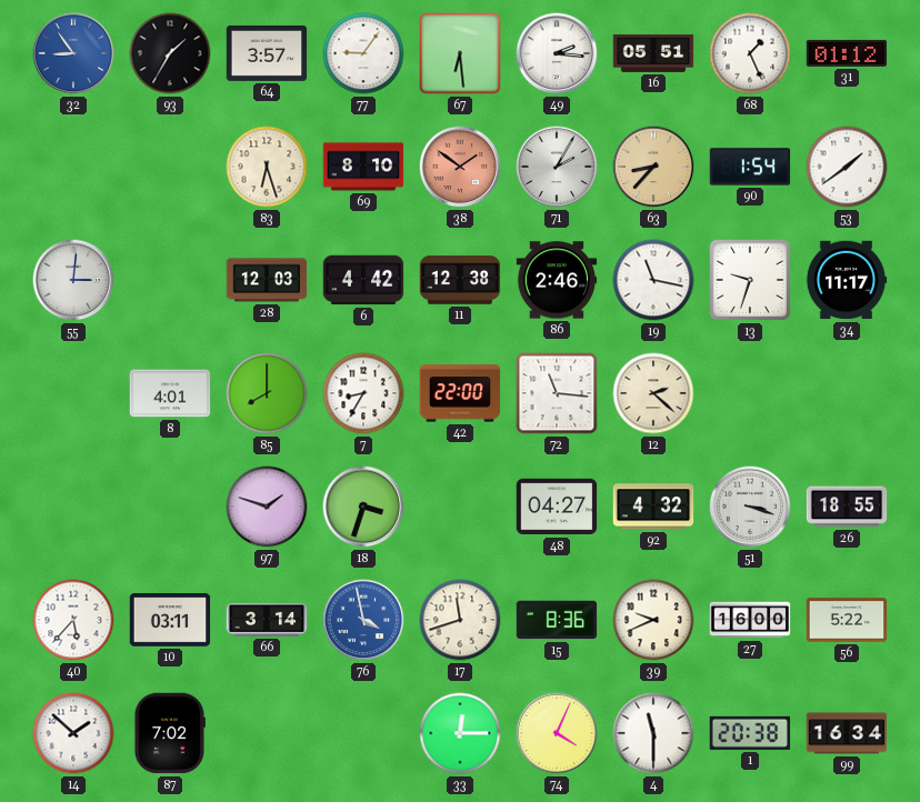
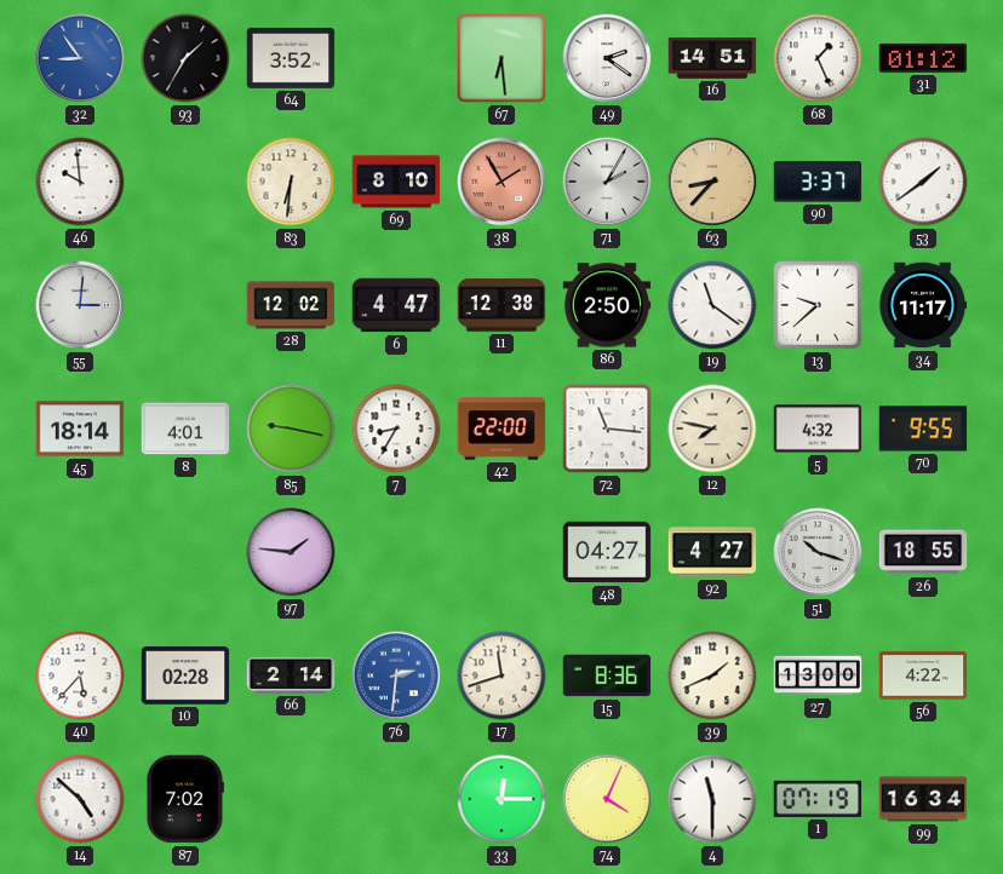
64: 3:57 -> 3:52 (291, 58)
77: 9:06 -> none (363, 53)
49: 2:16 -> 2:21 (607, 58)
16: 05:51 -> 14:51 (712, 58)
46: none -> 9:59 (80, 182)
83: 6:27 -> 6:31 (291, 182)
38: 1:51 -> 1:55 (501, 182)
90: 1:54 -> 3:37 (818, 182)
28: 12:03 -> 12:02 (291, 305)
6: 4:42 -> 4:47 (396, 305)
86: 2:46 -> 2:50 (607, 305)
19: 11:17 -> 11:21 (712, 305)
13: 9:33 -> 9:38 (818, 305)
45: none -> 18:14 (80, 429)
85: 8:00 -> 9:17 (291, 429)
12: 2:22 -> 7:47 (712, 429)
5: none -> 4:32 (818, 429)
70: none -> 9:55 (923, 429)
97: 1:48 -> 1:46 (291, 552)
18: 3:33 -> none (363, 507)
92: 4:32 -> 4:27 (712, 552)
51: 3:18 -> 10:18 (818, 552)
10: 03:11 -> 02:28 (185, 675)
66: 3:14 -> 2:14 (291, 675)
76: 3:58 -> 2:31 (396, 675)
39: 9:41 -> 1:41 (712, 675)
27: 16:00 -> 13:00 (818, 675)
56: 5:22 -> 4:22 (923, 675)
14: 1:52 -> 4:52 (80, 799)
1: 20:38 -> 07:19 (818, 799)
